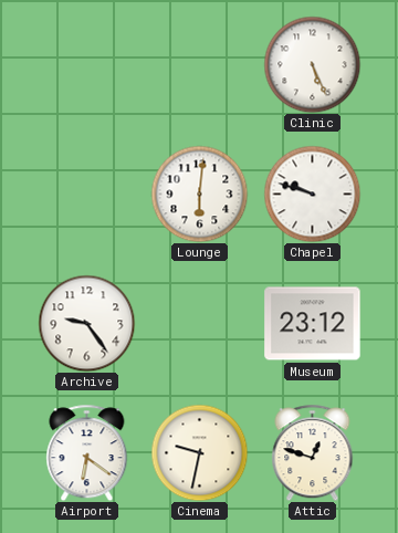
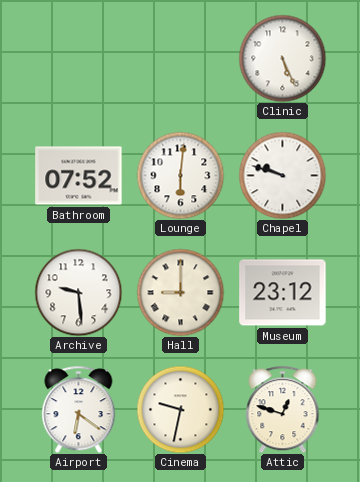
Bathroom: none -> 07:52 (79, 176)
Archive: 9:24 -> 9:29 (78, 292)
Hall: none -> 9:00 (180, 292)
